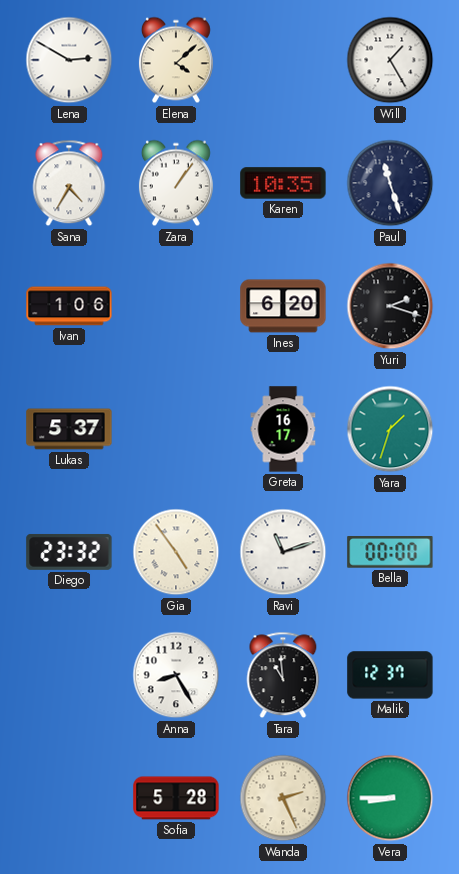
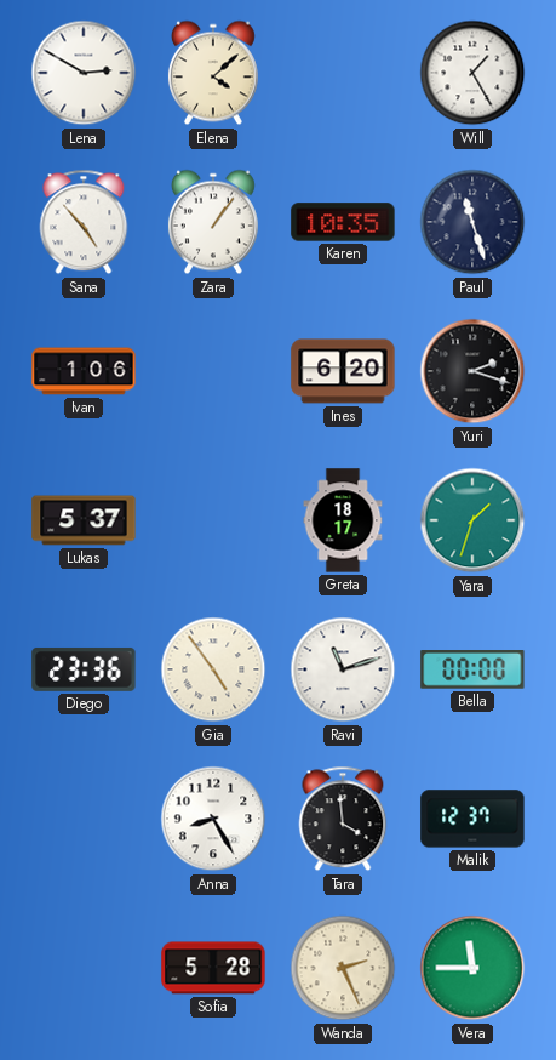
Sana: 4:35 -> 4:53 (84, 222)
Greta: 16:17 -> 18:17 (343, 520)
Diego: 23:32 -> 23:36 (84, 669)
Tara: 10:59 -> 3:59 (343, 819)
Vera: 8:45 -> 11:45 (472, 968)
